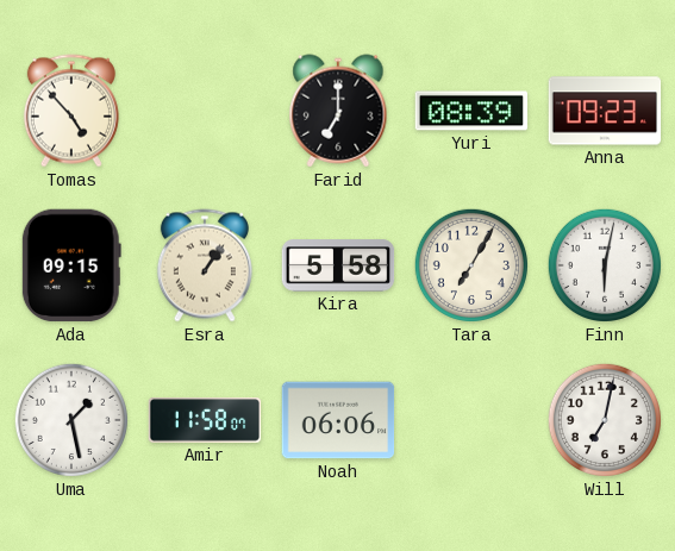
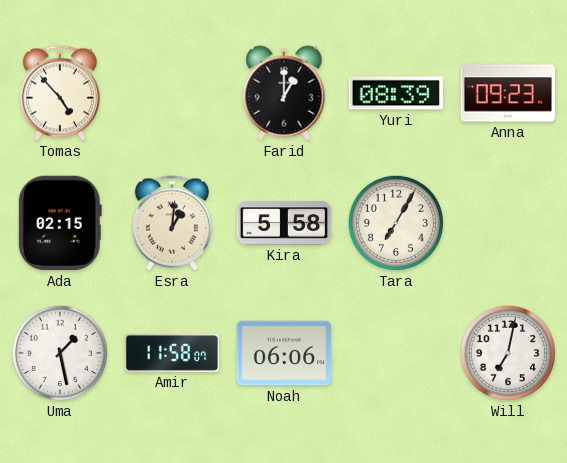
Farid: 7:00 -> 1:00 (284, 93)
Ada: 09:15 -> 02:15 (60, 223)
Esra: 1:06 -> 1:01 (172, 223)
Finn: 6:02 -> none (605, 265)
